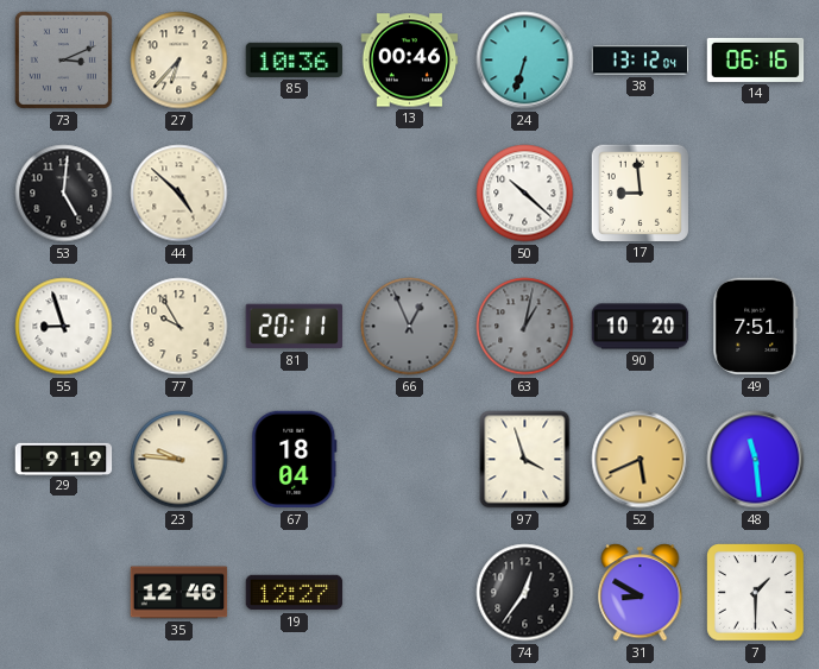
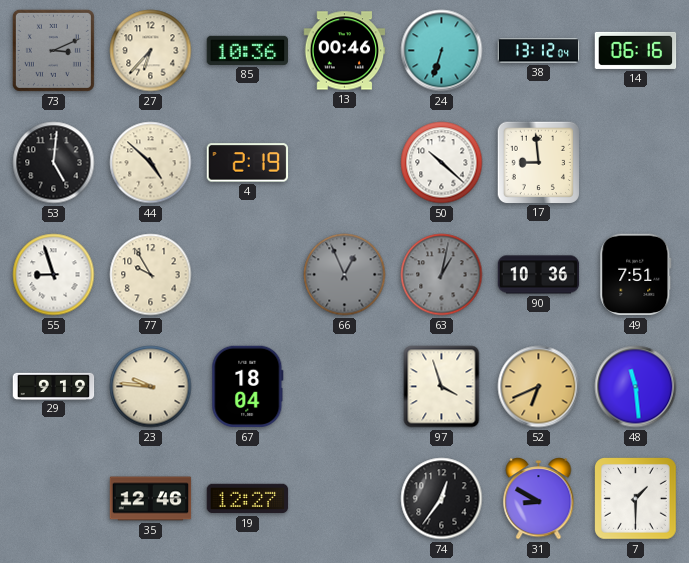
4: none -> 2:19 (248, 163)
81: 20:11 -> none (295, 327)
90: 10:20 -> 10:36 (539, 275)
52: 5:41 -> 6:41 (539, 387)
